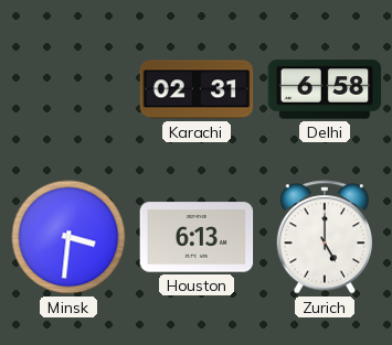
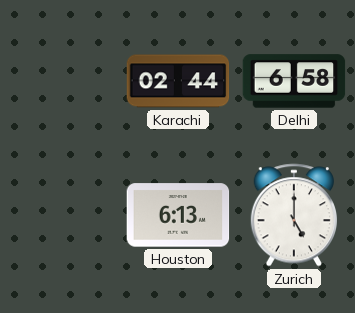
Karachi: 02:31 -> 02:44 (178, 81)
Minsk: 3:31 -> none (68, 237)
